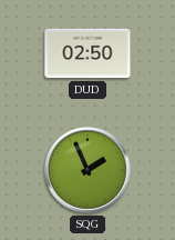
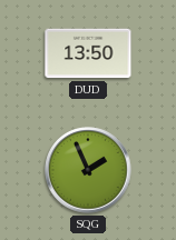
DUD: 02:50 -> 13:50 (88, 53)
